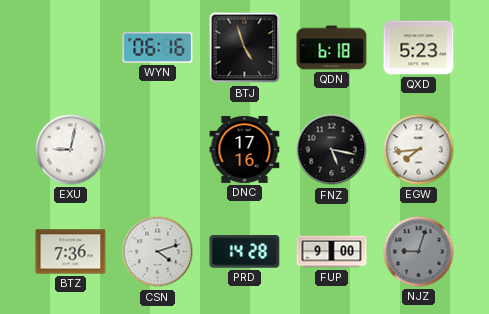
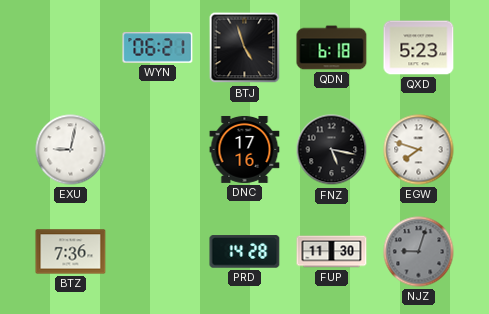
WYN: 06:16 -> 06:21 (158, 48)
EGW: 7:44 -> 7:48 (419, 150)
CSN: 4:12 -> none (158, 252)
FUP: 9:00 -> 11:30 (332, 252)
